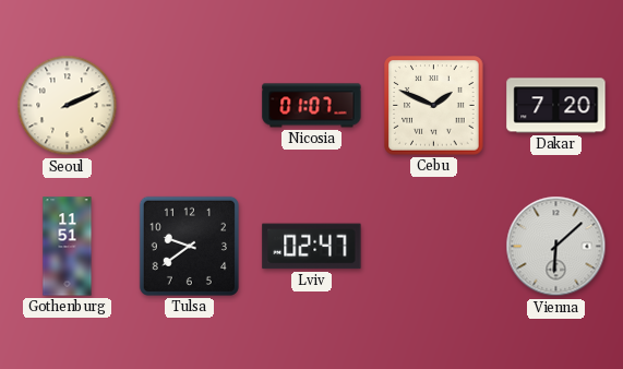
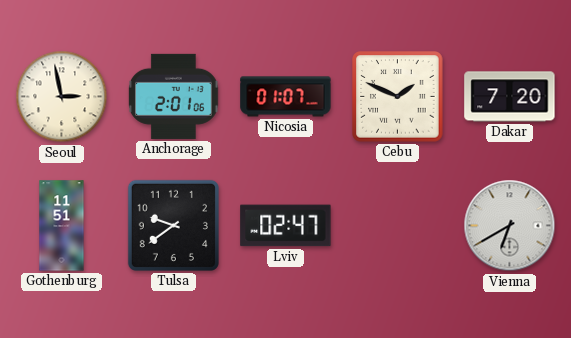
Seoul: 2:11 -> 2:58 (62, 97)
Anchorage: none -> 2:01 (174, 96)
Vienna: 6:08 -> 6:40 (510, 226)
